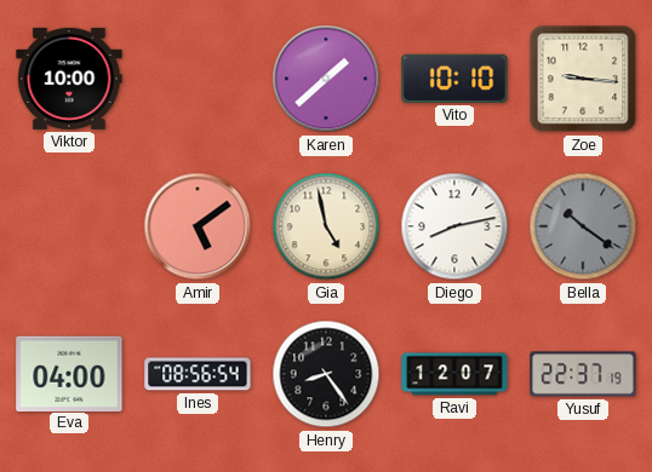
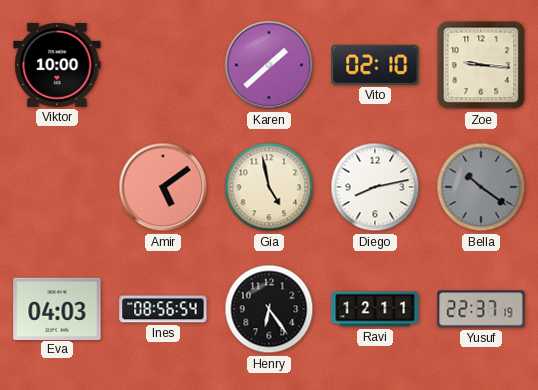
Vito: 10:10 -> 02:10 (375, 65)
Eva: 04:00 -> 04:03 (57, 308)
Henry: 8:24 -> 6:24 (269, 309)
Ravi: 12:07 -> 12:11 (375, 309)
